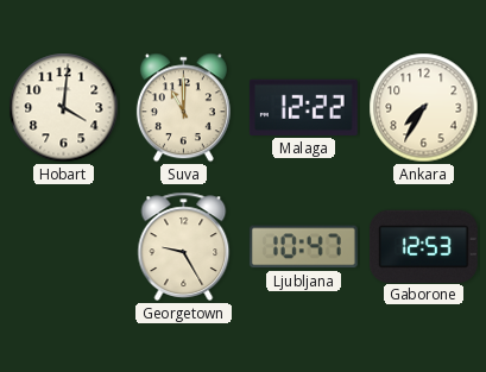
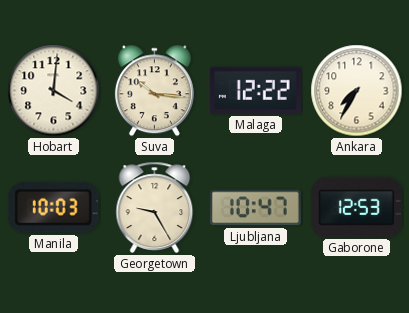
Suva: 11:00 -> 10:16 (154, 91)
Manila: none -> 10:03 (53, 207)
